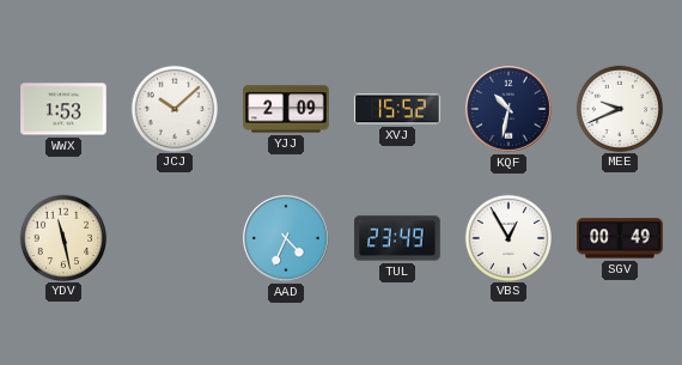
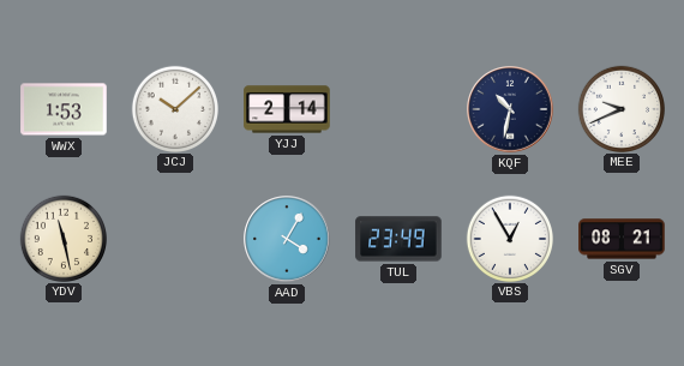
YJJ: 2:09 -> 2:14 (287, 109)
XVJ: 15:52 -> none (397, 109)
AAD: 4:34 -> 4:05 (287, 239)
SGV: 00:49 -> 08:21 (622, 239)
